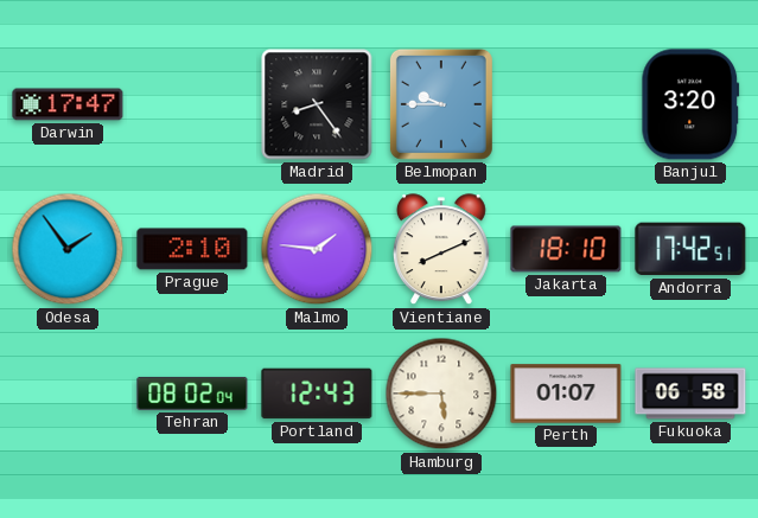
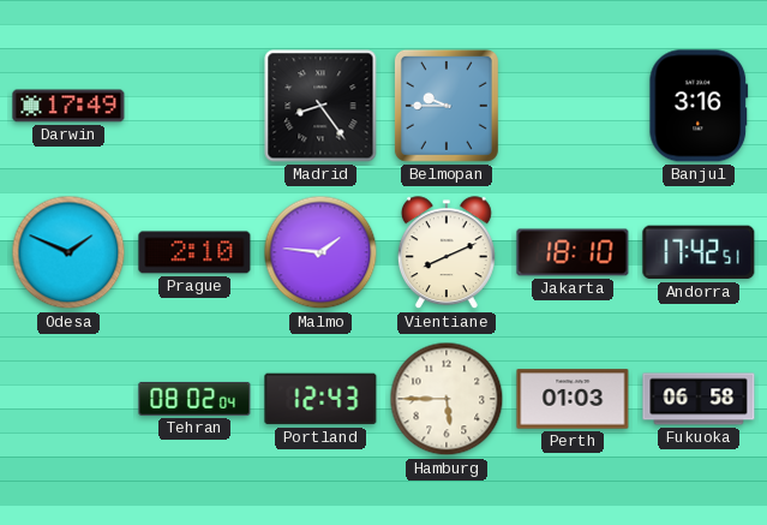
Darwin: 17:47 -> 17:49 (68, 106)
Banjul: 3:20 -> 3:16 (699, 106)
Odesa: 1:54 -> 1:49 (68, 252)
Perth: 01:07 -> 01:03 (573, 399)
